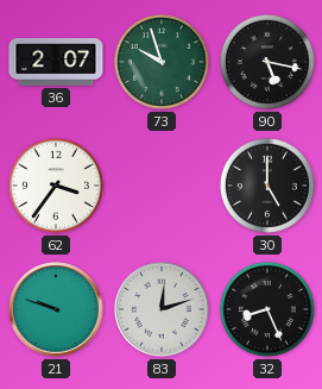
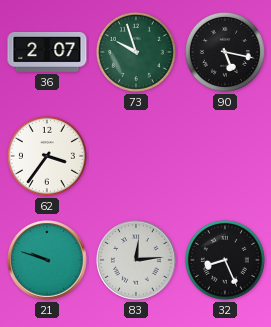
30: 5:00 -> none (267, 186)
83: 12:12 -> 12:14 (136, 260)
